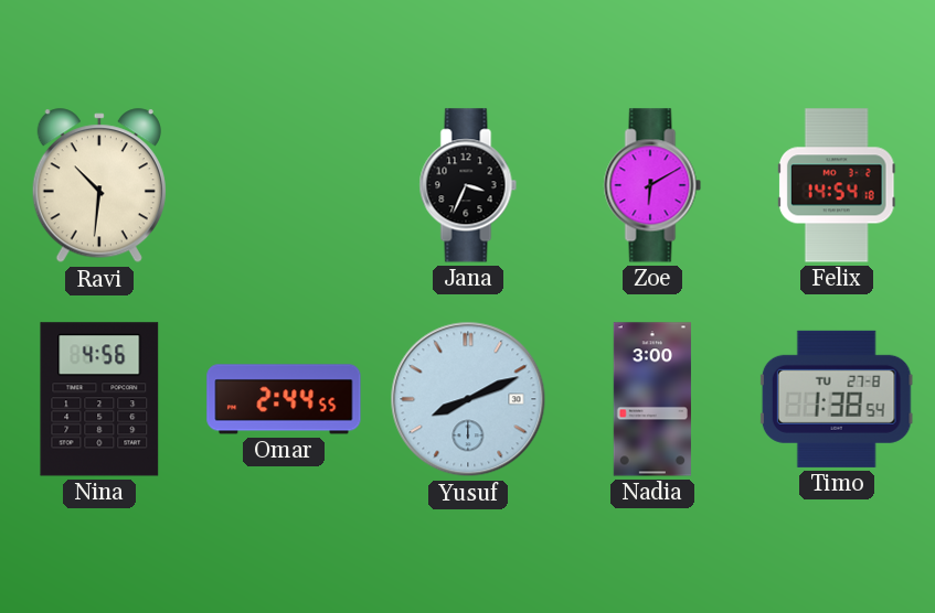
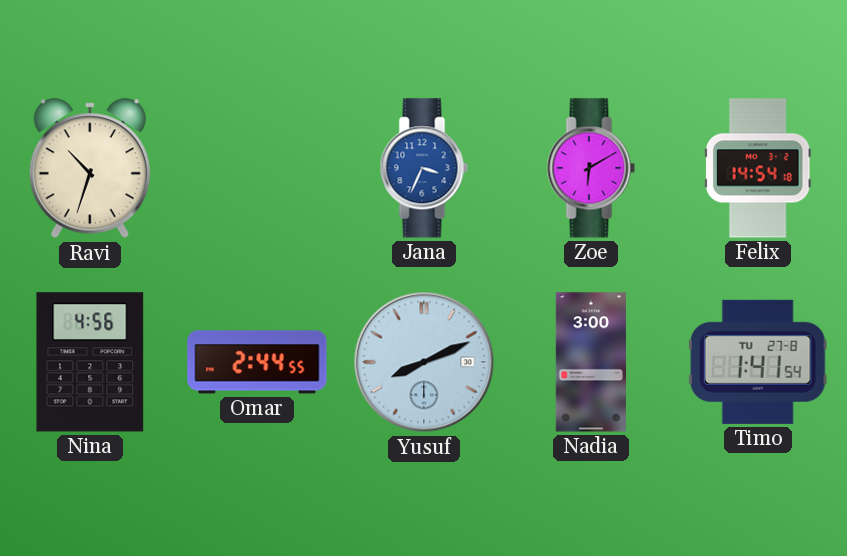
Ravi: 10:31 -> 10:33 (90, 169)
Jana dial: black -> blue (424, 168)
Timo: 1:38 -> 1:41 (758, 362)
